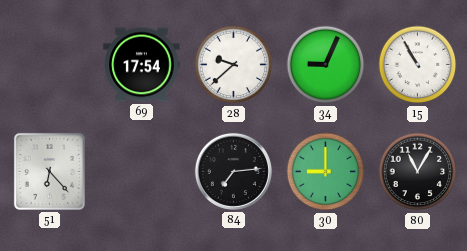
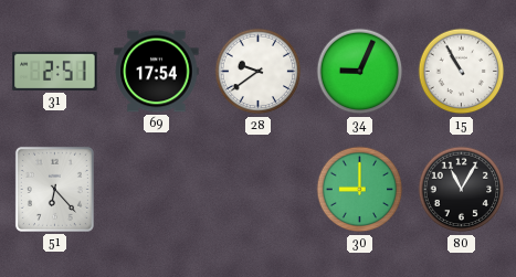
31: none -> 2:51 (55, 71)
28: 9:38 -> 9:39 (259, 72)
84: 7:14 -> none (233, 171)
